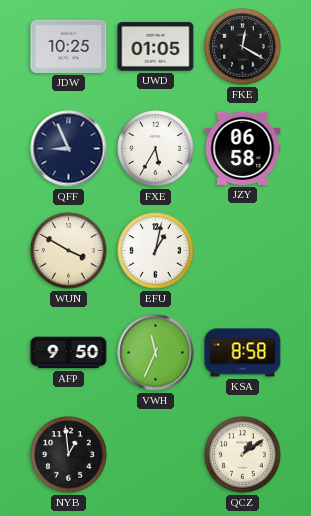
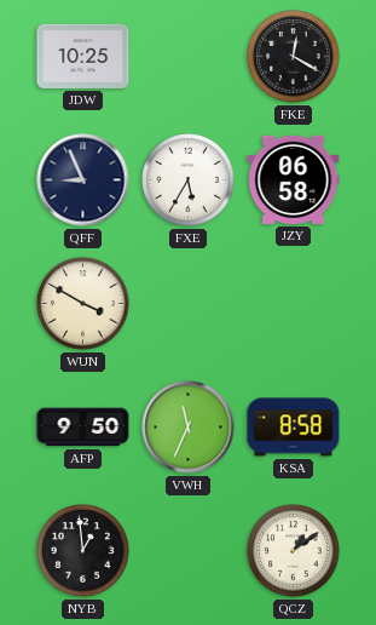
UWD: 01:05 -> none (156, 47)
EFU: 1:02 -> none (156, 251)
